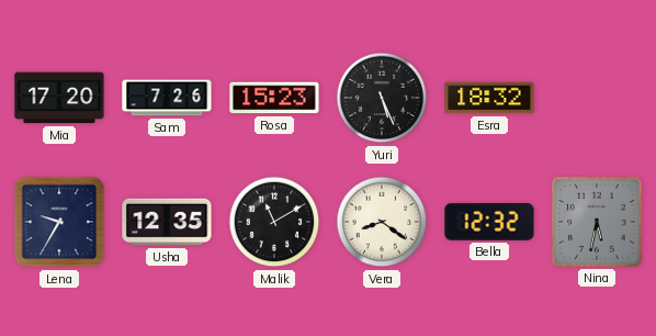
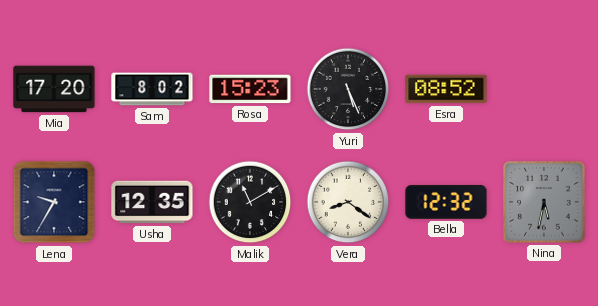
Sam: 7:26 -> 8:02 (152, 89)
Esra: 18:32 -> 08:52 (446, 89)
